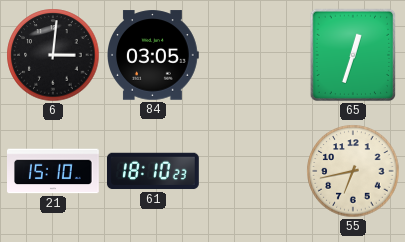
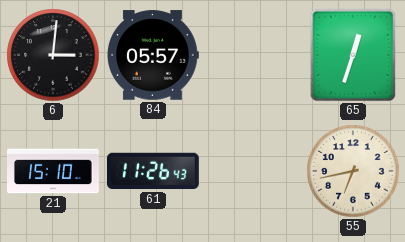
84: 03:05 -> 05:57 (153, 55)
61: 18:10 -> 11:26 (153, 171)
